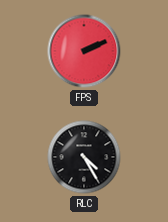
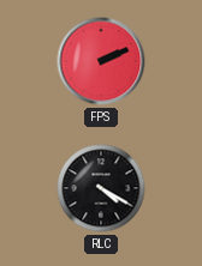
RLC: 4:25 -> 4:20 (101, 188)
